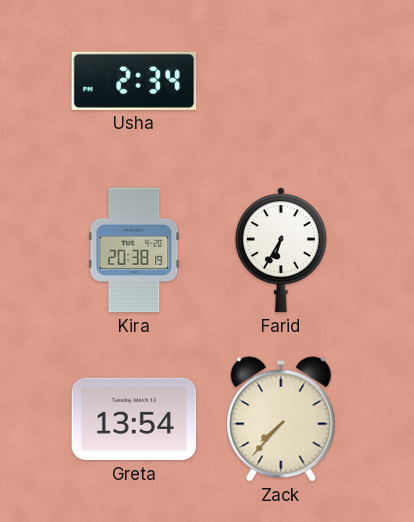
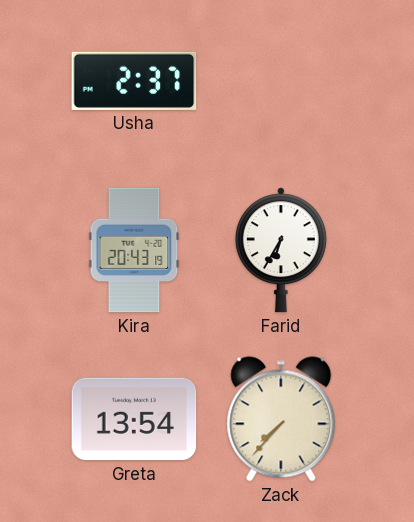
Usha: 2:34 -> 2:37 (134, 81)
Kira: 20:38 -> 20:43 (134, 250)
